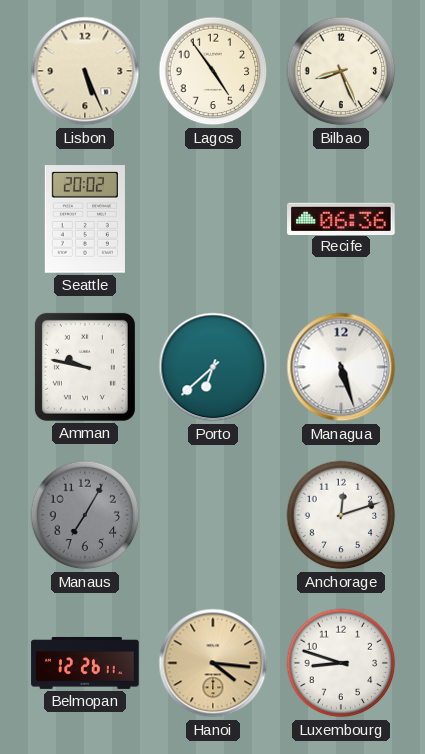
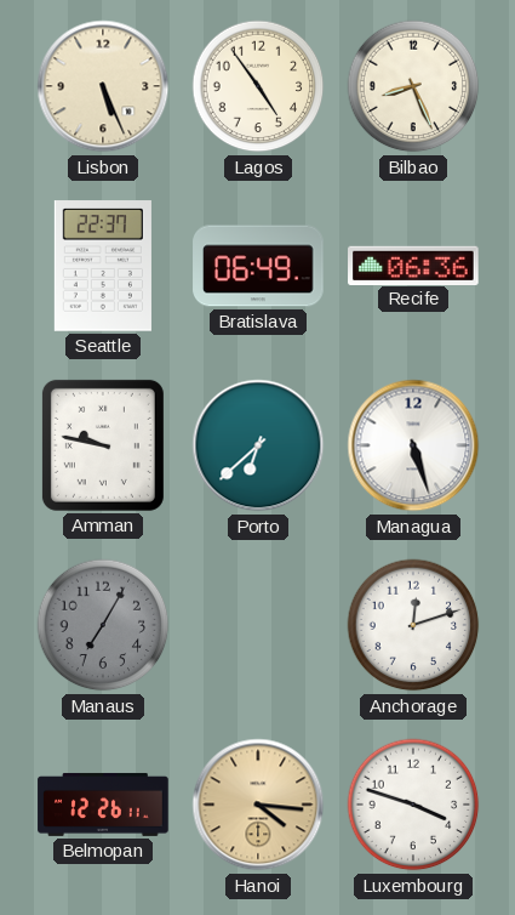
Seattle: 20:02 -> 22:37 (103, 266)
Bratislava: none -> 06:49 (258, 266)
Luxembourg: 8:48 -> 3:48 (413, 805)
